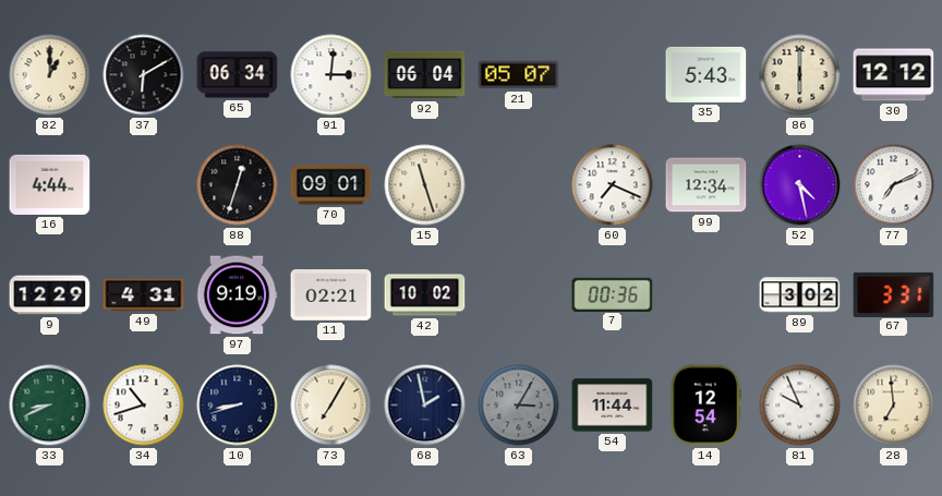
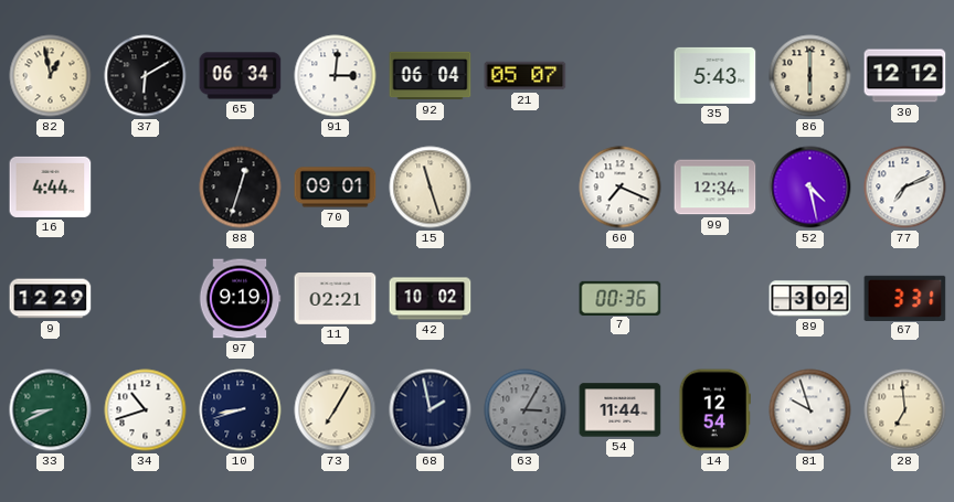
82: 1:00 -> 12:58 (51, 76)
49: 4:31 -> none (144, 295)
81: 9:56 -> 9:57 (810, 410)
